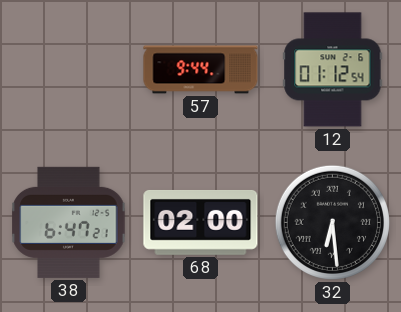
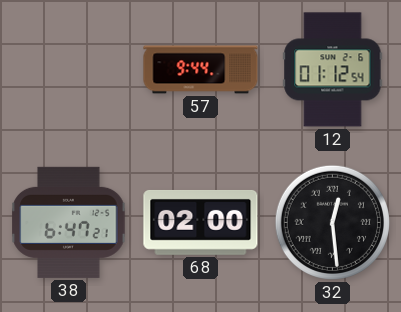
32: 6:29 -> 12:29 (332, 222)
